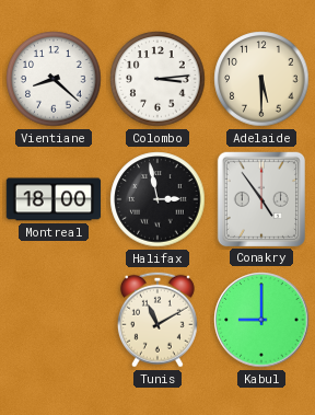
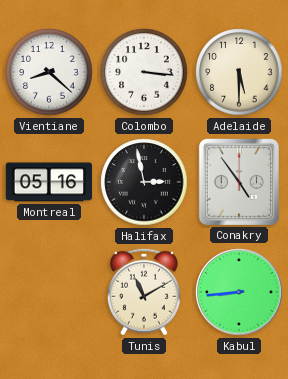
Colombo: 3:14 -> 3:16 (144, 72)
Montreal: 18:00 -> 05:16 (49, 182)
Kabul: 9:00 -> 8:44 (239, 292)
